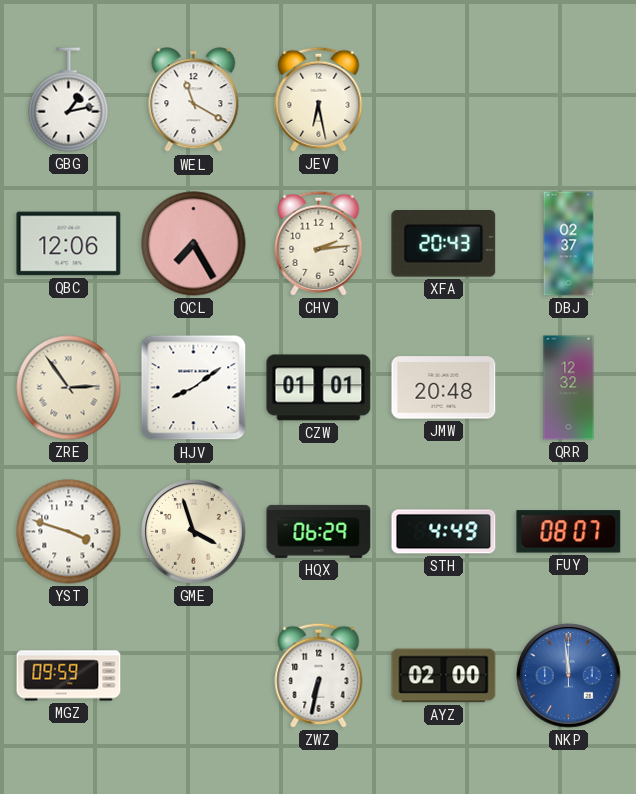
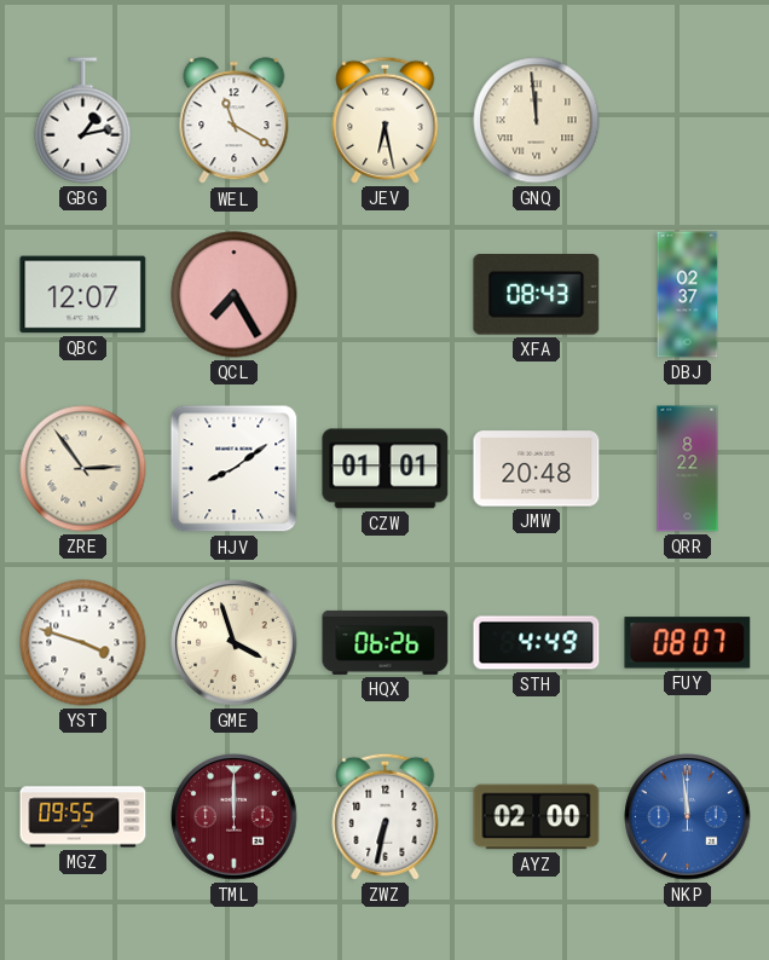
GNQ: none -> 11:59 (537, 121)
QBC: 12:06 -> 12:07 (83, 295)
CHV: 2:14 -> none (319, 243)
XFA: 20:43 -> 08:43 (537, 295)
QRR: 12:32 -> 8:22 (688, 469)
HQX: 06:29 -> 06:26 (386, 642)
MGZ: 09:59 -> 09:55 (83, 817)
TML: none -> 12:00 (235, 817)
